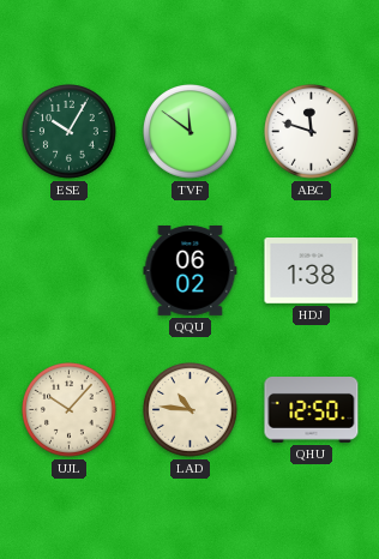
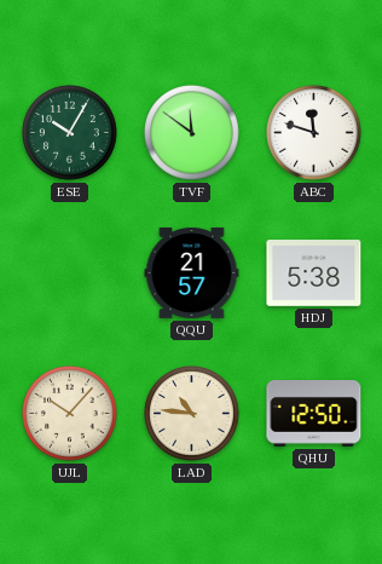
QQU: 06:02 -> 21:57 (192, 272)
HDJ: 1:38 -> 5:38 (314, 274)
